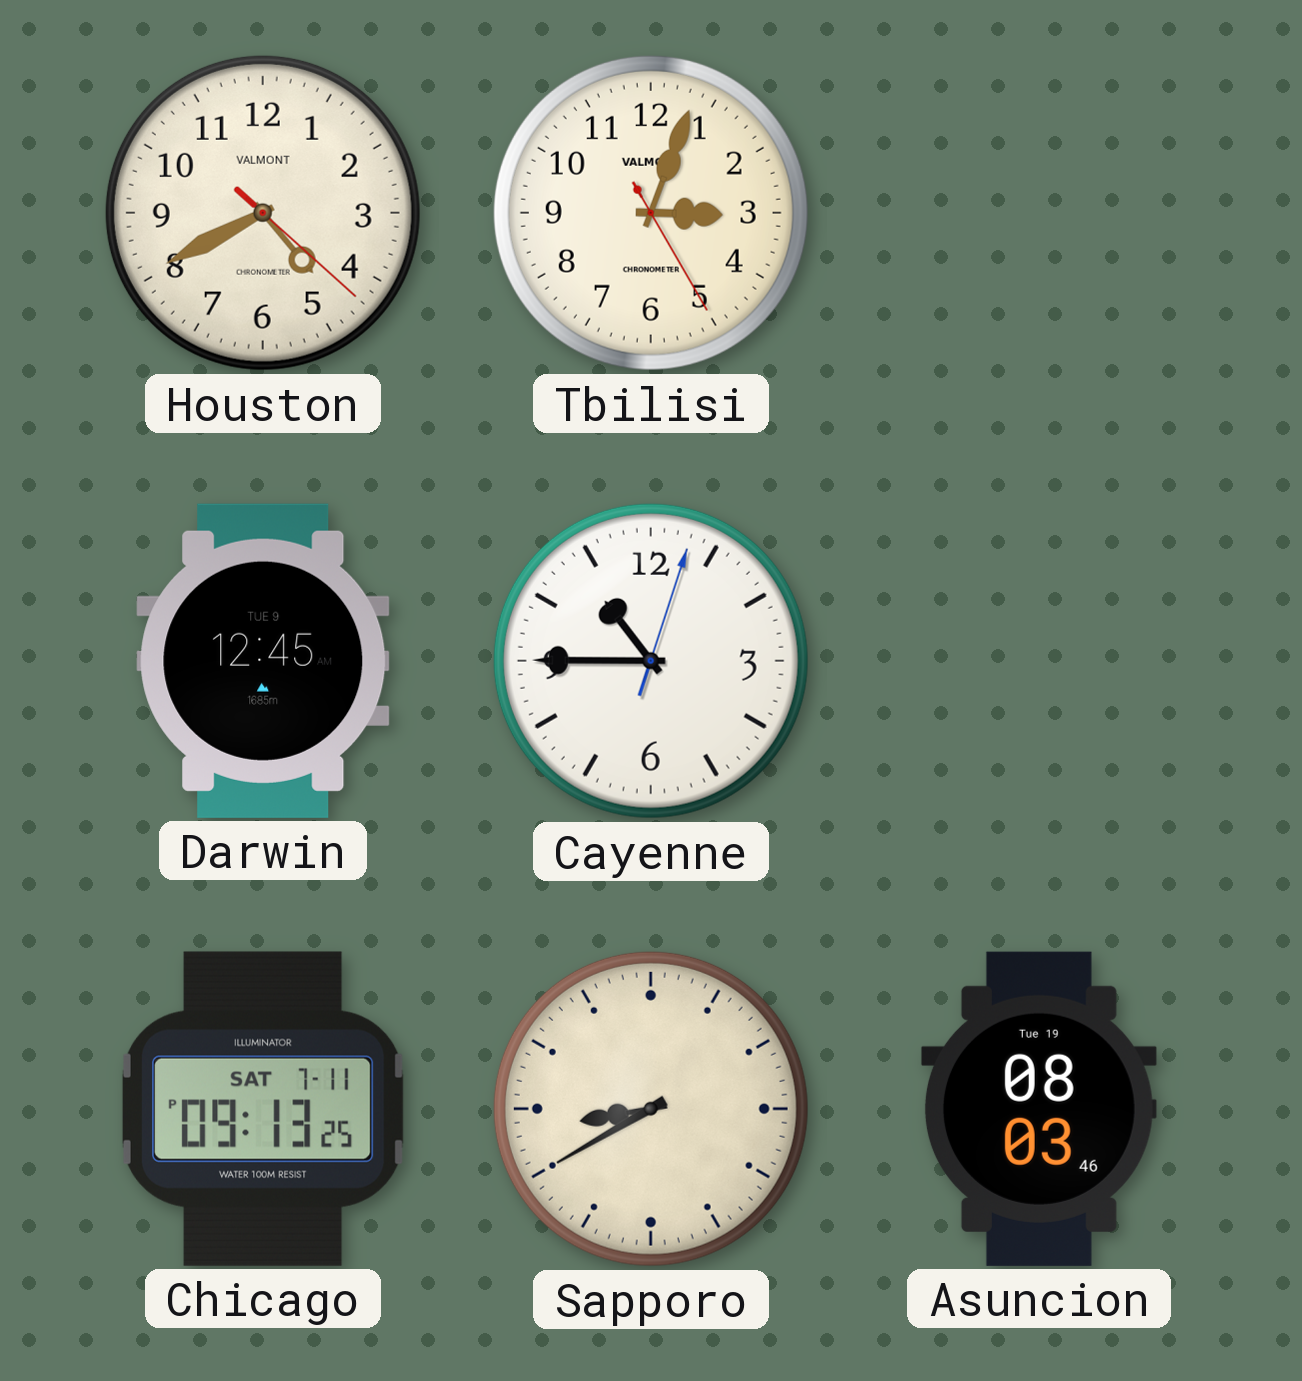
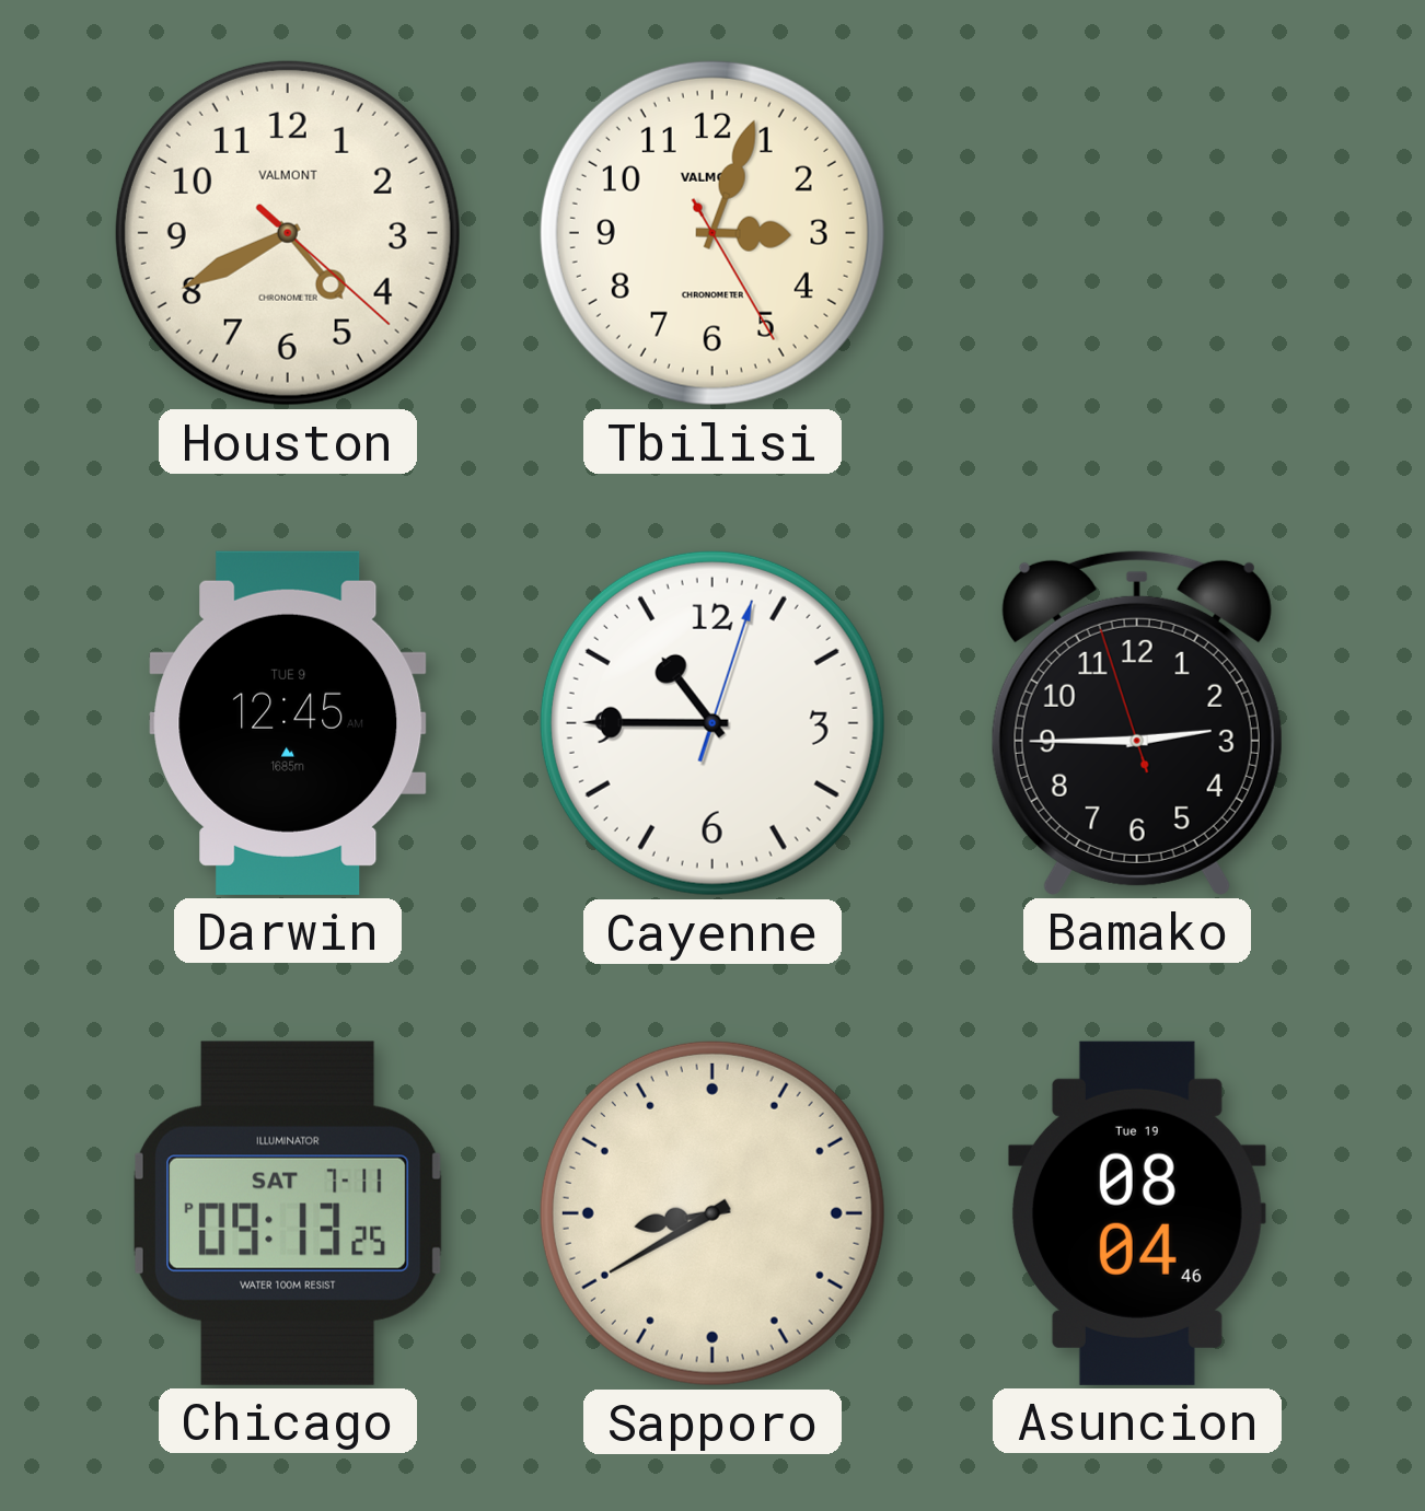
Bamako: none -> 2:44 (1137, 722)
Asuncion: 08:03 -> 08:04 (1137, 1213)
